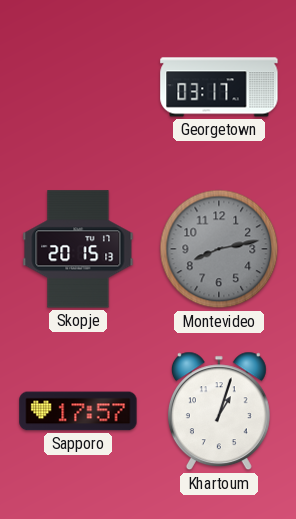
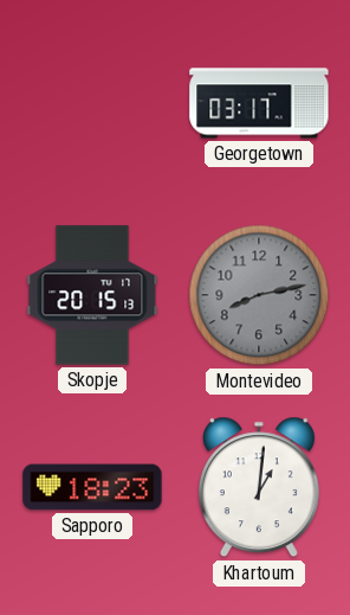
Sapporo: 17:57 -> 18:23 (92, 487)
Khartoum: 1:03 -> 1:01 (259, 487)
